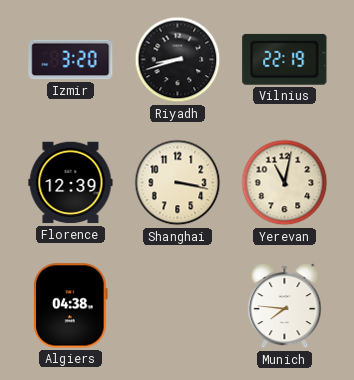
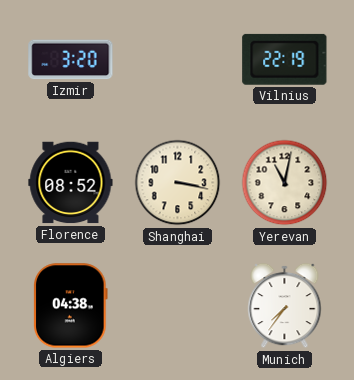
Riyadh: 8:42 -> none (178, 60)
Florence: 12:39 -> 08:52 (71, 183)
Munich: 7:46 -> 7:36 (285, 306)
